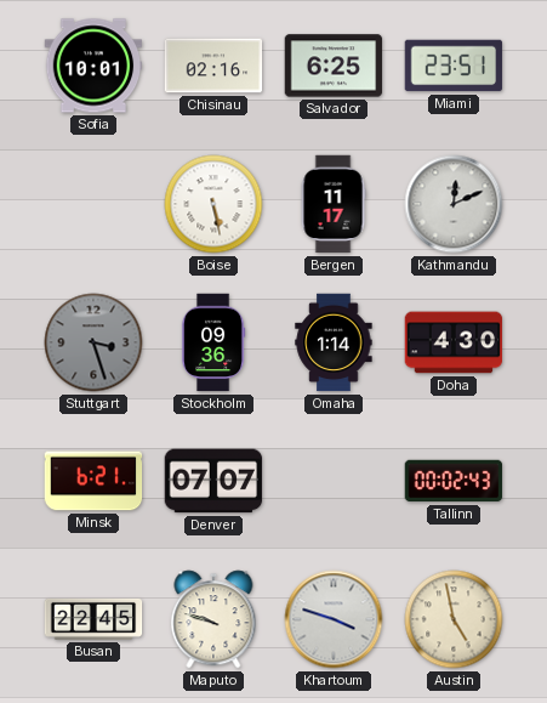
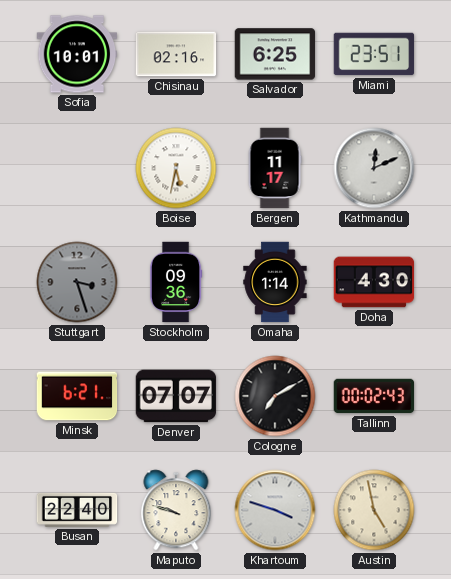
Boise: 5:28 -> 5:32 (176, 168)
Cologne: none -> 7:10 (275, 396)
Busan: 22:45 -> 22:40 (77, 510)
